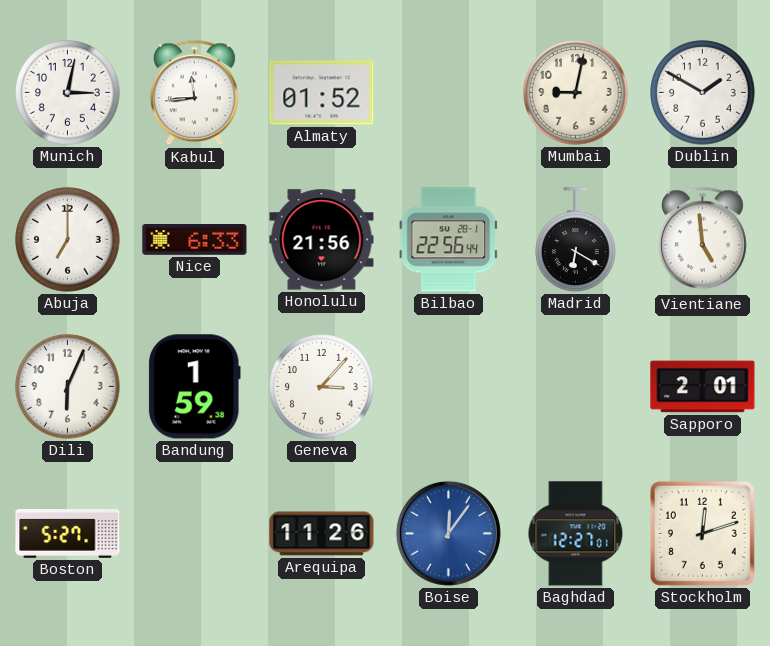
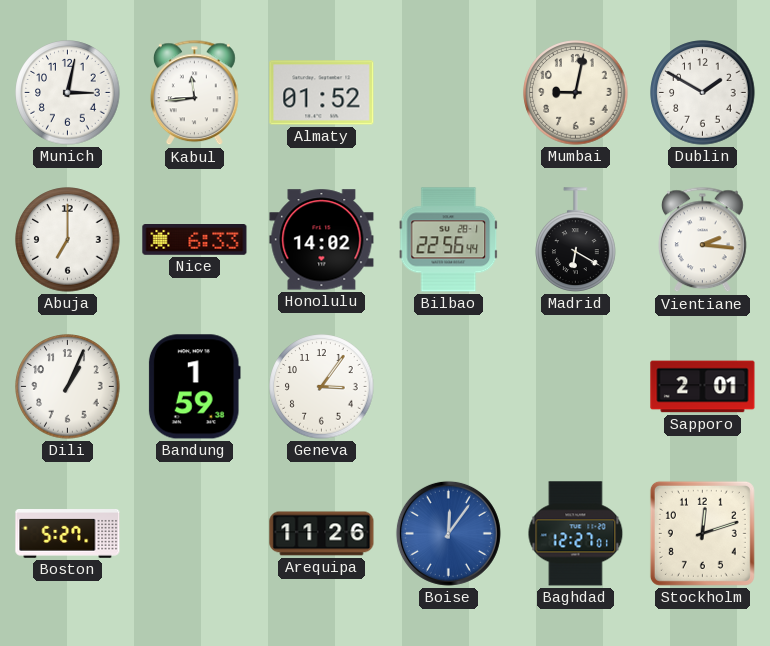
Honolulu: 21:56 -> 14:02 (322, 240)
Vientiane: 4:59 -> 2:16 (703, 240)
Dili: 6:04 -> 1:04 (68, 387)
Geneva: 3:07 -> 3:06 (322, 387)
